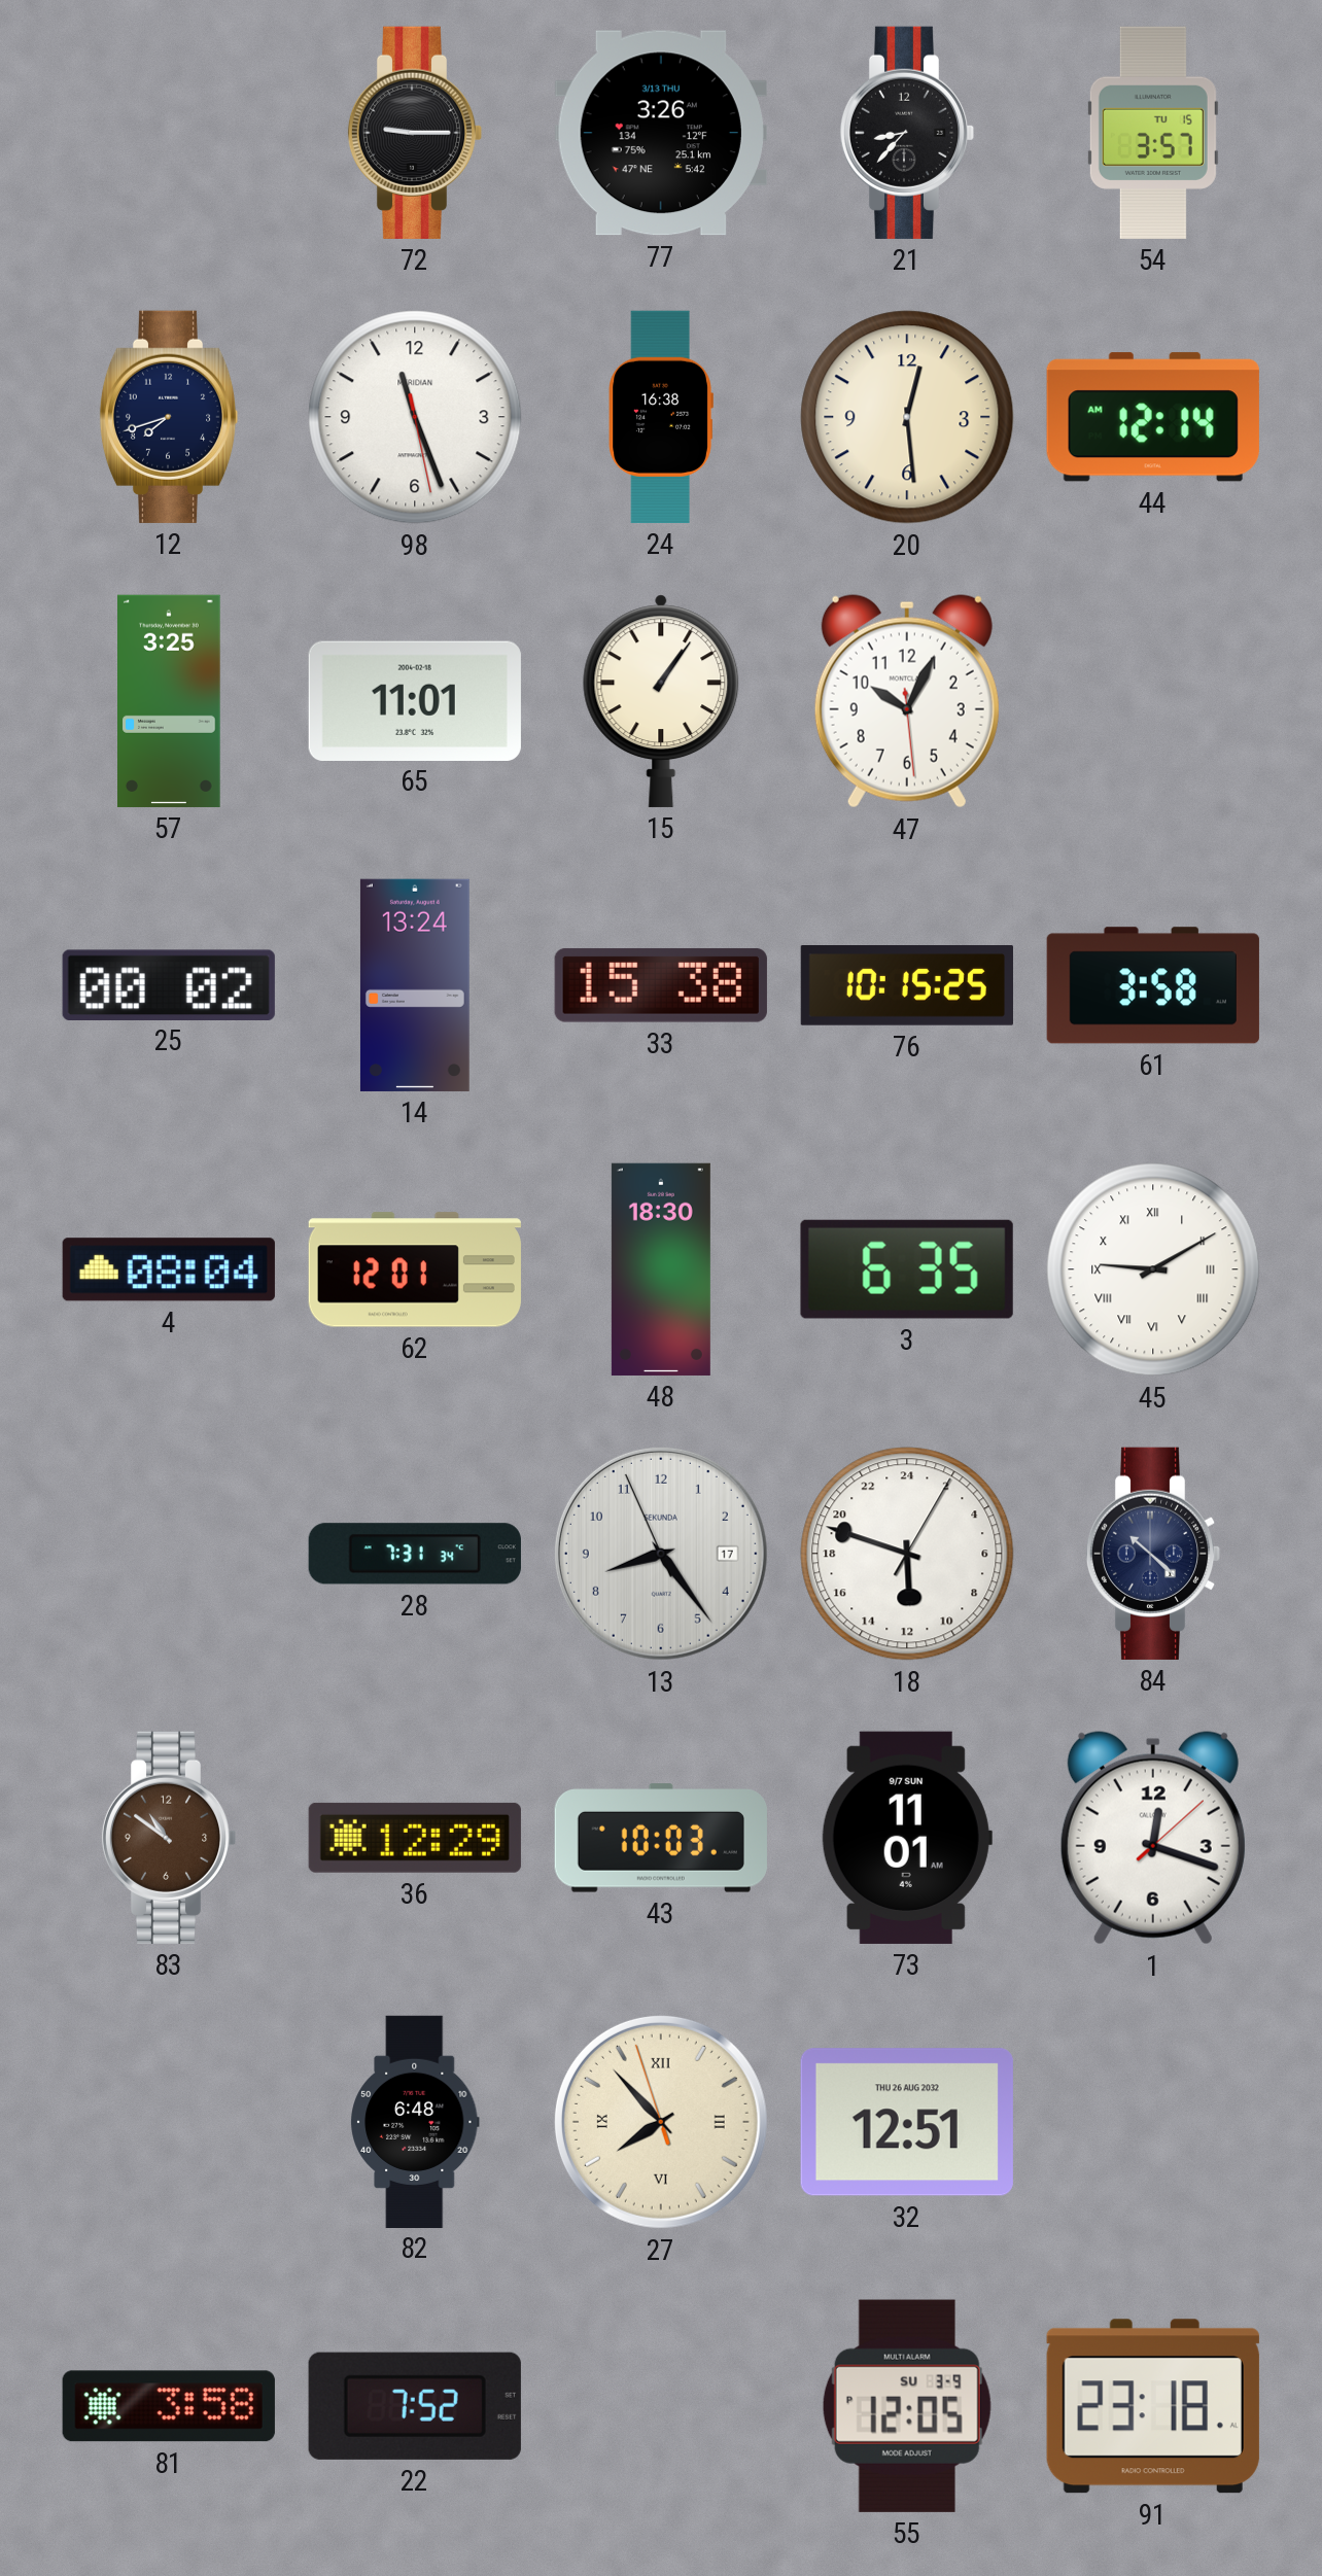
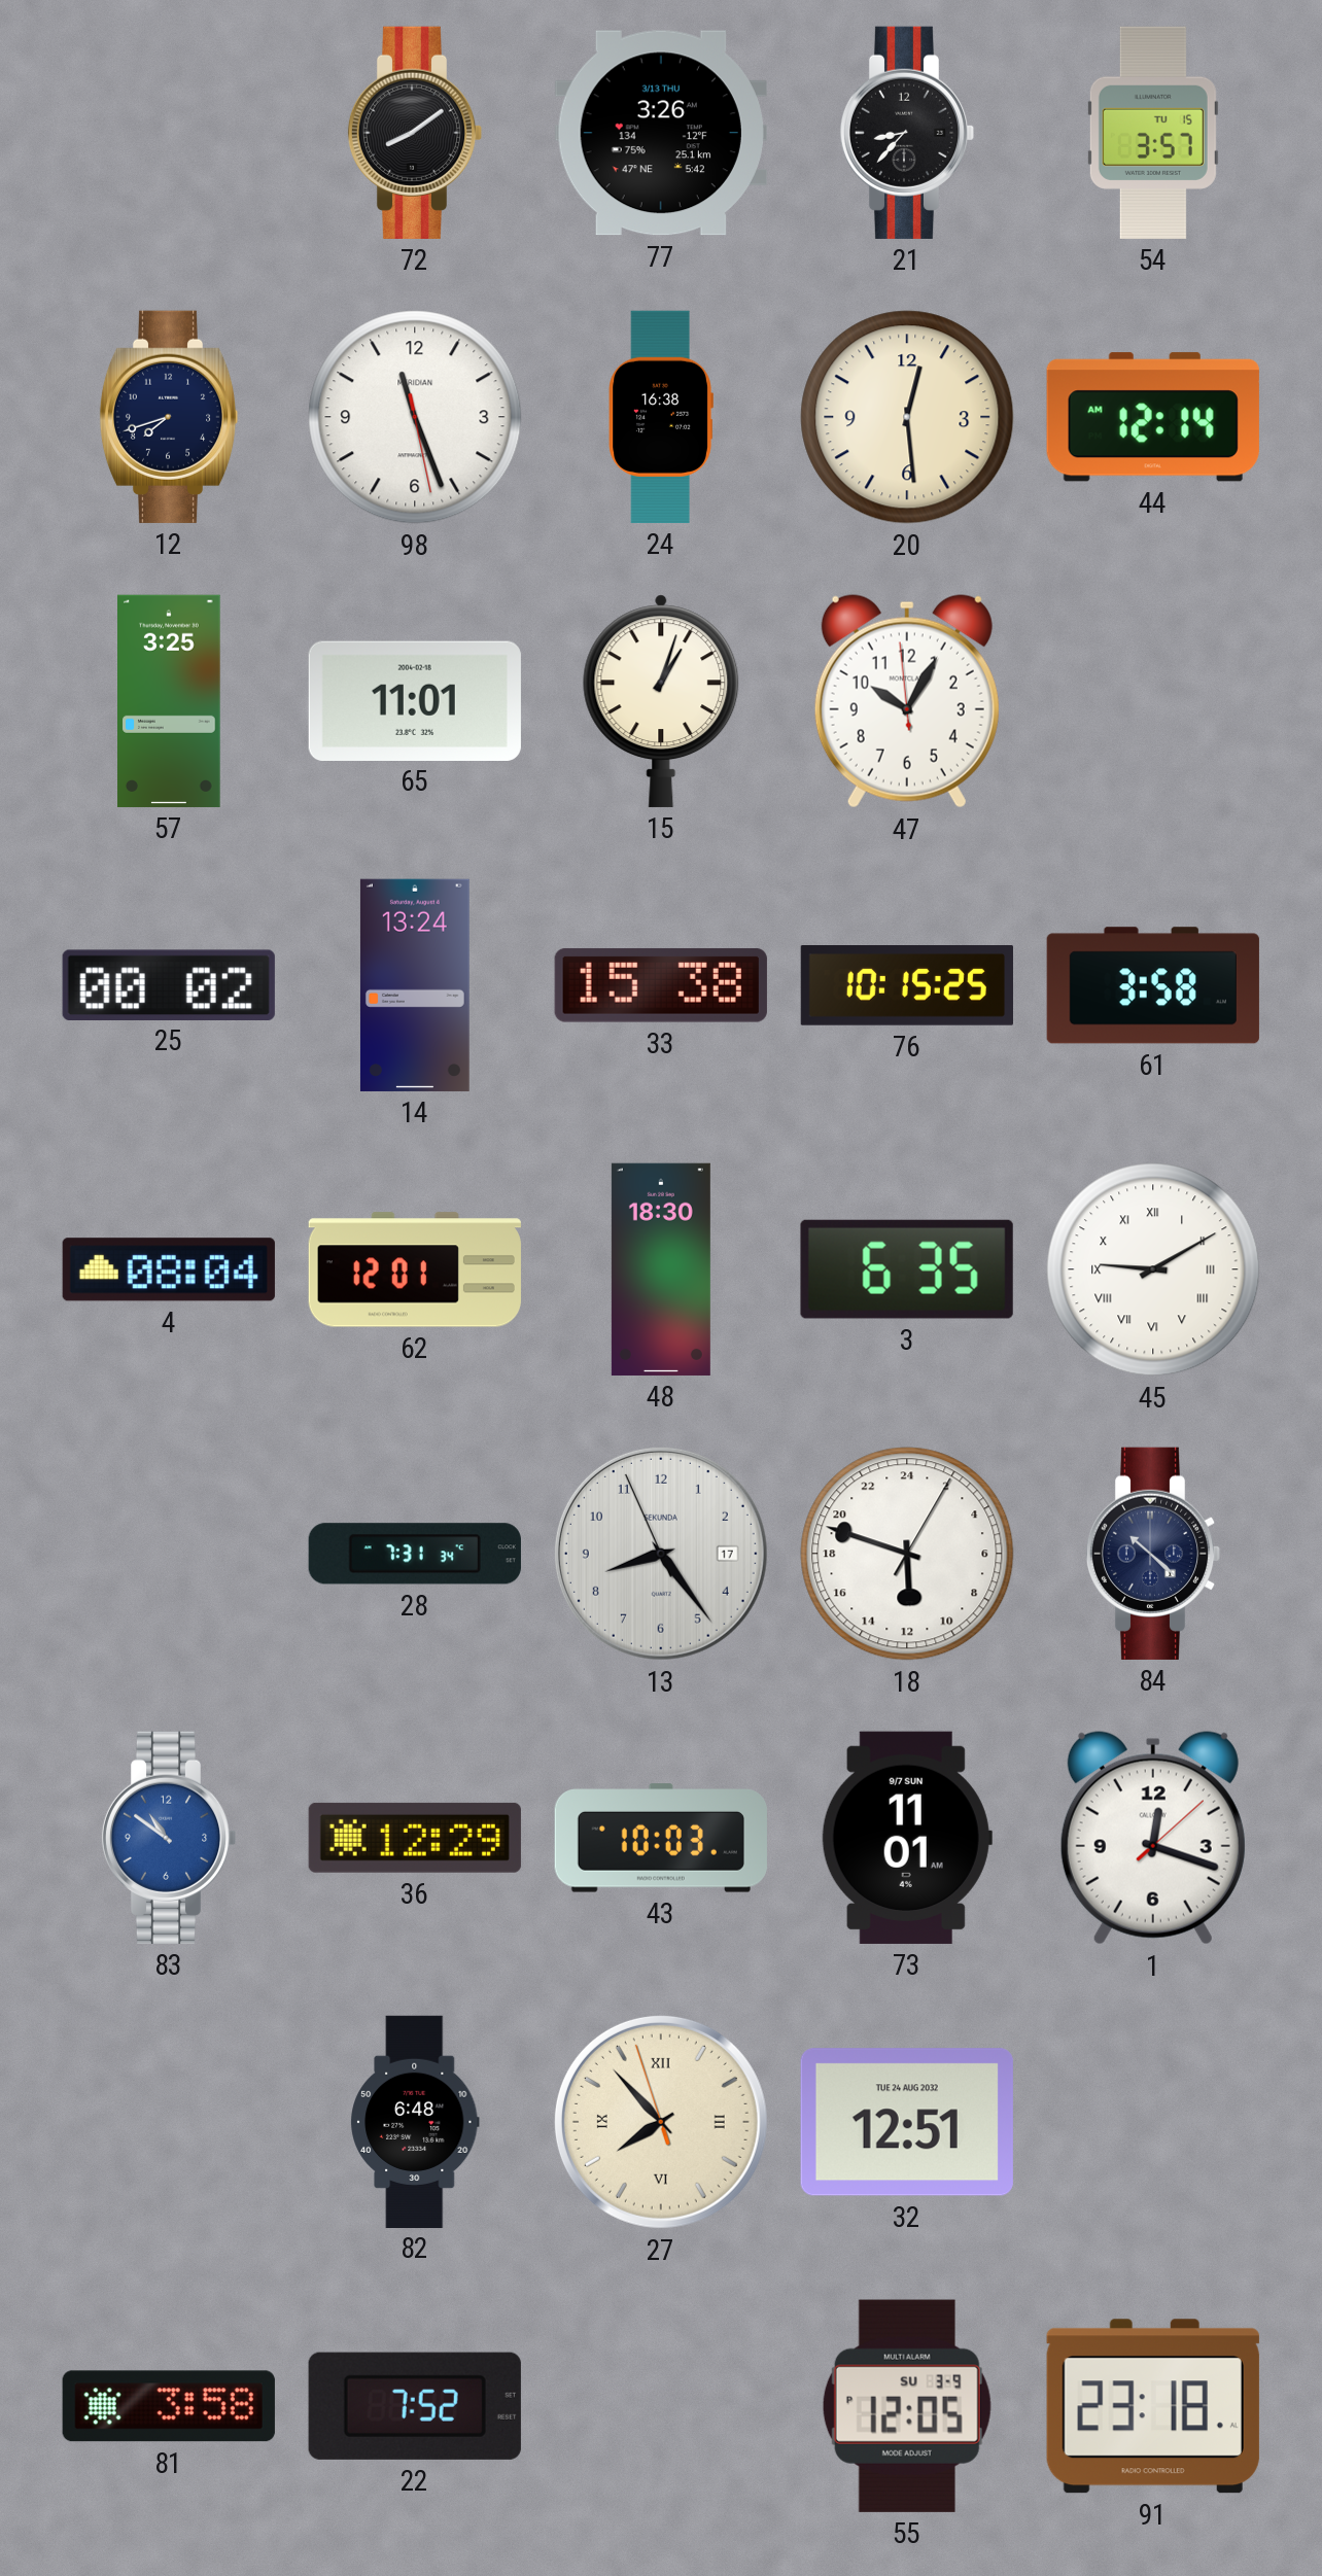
72: 9:15 -> 8:09 (415, 133)
15: 1:06 -> 1:03 (661, 701)
47: 10:04:29 -> 10:04:59 (907, 701)
83 dial: brown -> blue (169, 1838)
32 date: THU 26 AUG 2032 -> TUE 24 AUG 2032 (907, 2122)
